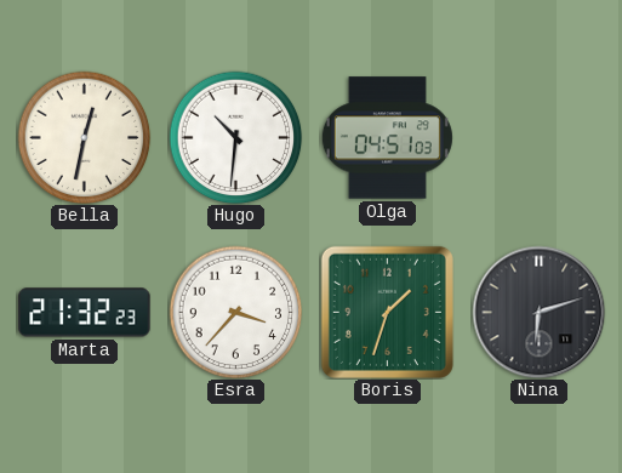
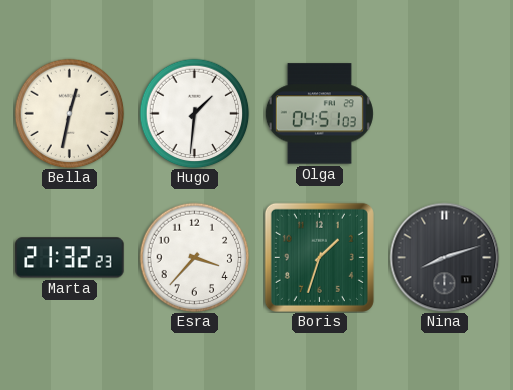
Hugo: 10:31 -> 1:31 (194, 113)
Nina: 6:12 -> 8:12 (444, 257)
